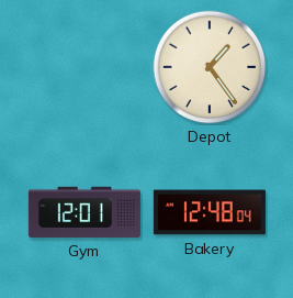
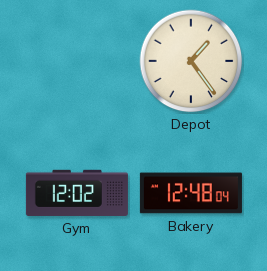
Gym: 12:01 -> 12:02 (77, 193)
